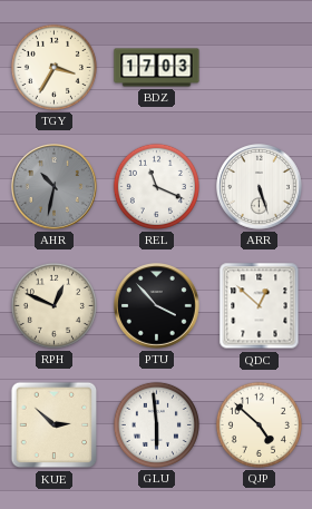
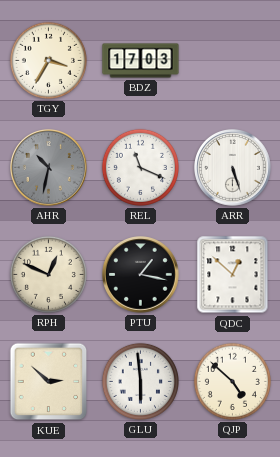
PTU: 3:53 -> 1:17 (141, 275)
